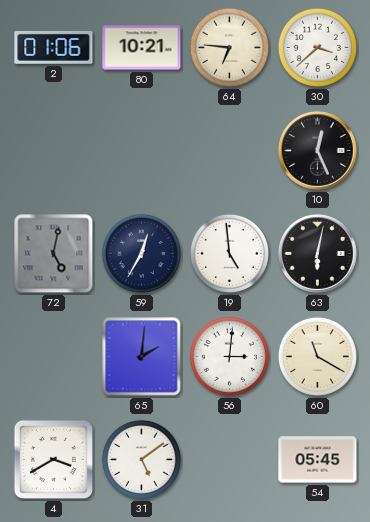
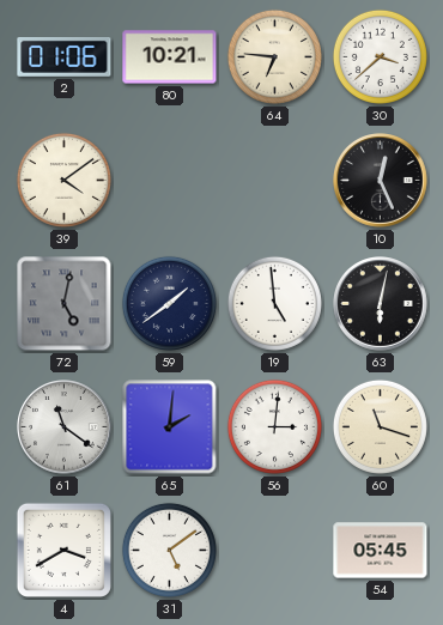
39: none -> 4:09 (63, 180)
59: 12:35 -> 1:39 (169, 303)
61: none -> 11:21 (65, 427)
60: 11:20 -> 11:18 (380, 426)
